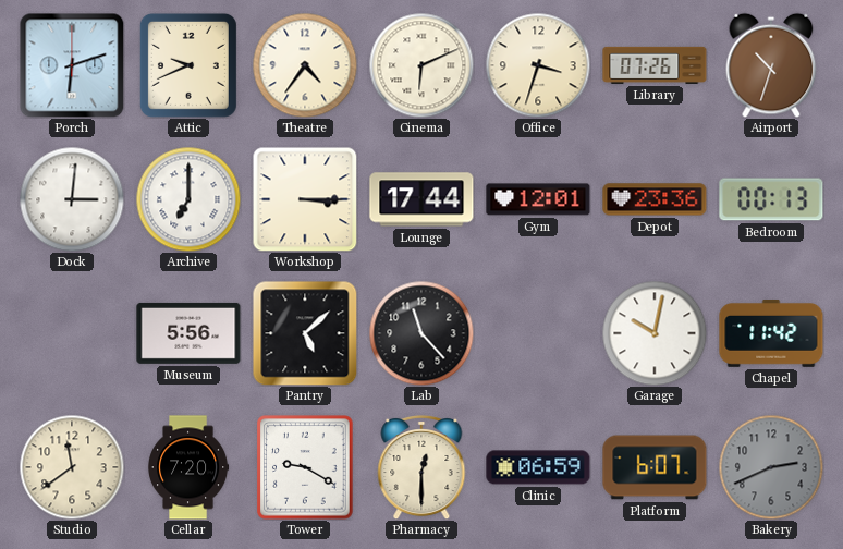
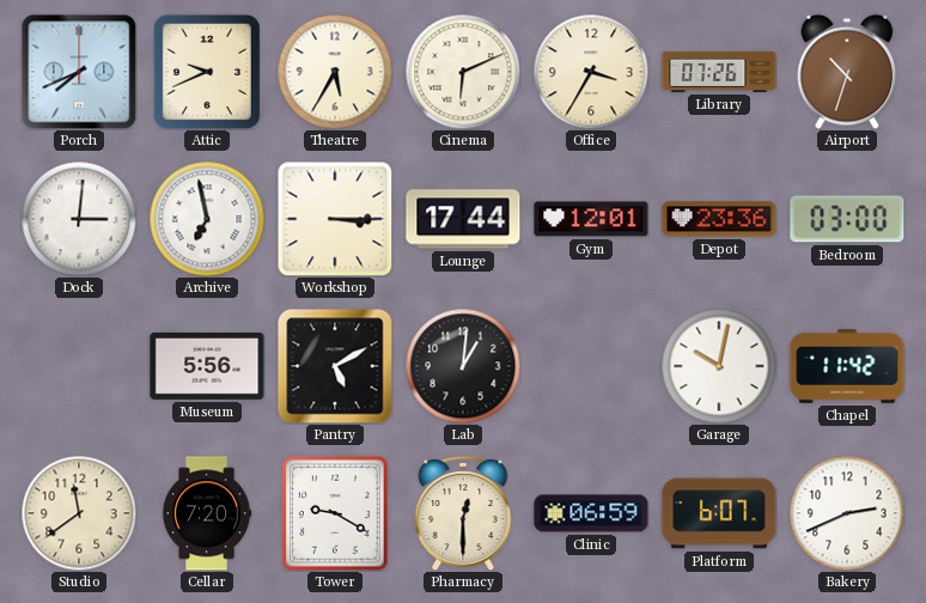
Porch: 6:12 -> 7:41 (79, 72)
Theatre: 4:36 -> 5:35 (335, 72)
Office: 3:33 -> 3:35 (591, 72)
Archive: 7:00 -> 6:58 (207, 219)
Bedroom: 00:13 -> 03:00 (847, 219)
Pantry: 5:08 -> 5:10 (335, 366)
Lab: 11:23 -> 1:01 (463, 366)
Bakery dial: grey -> white (847, 513)
